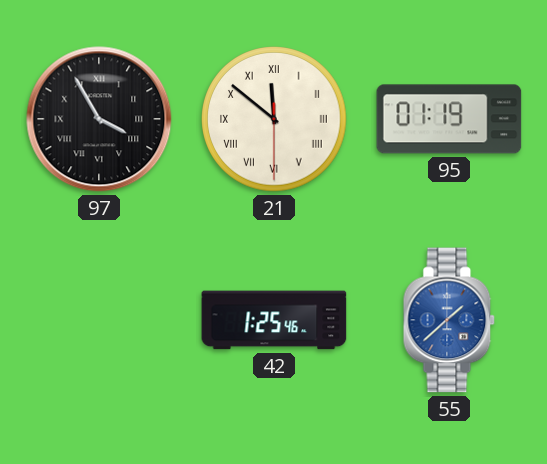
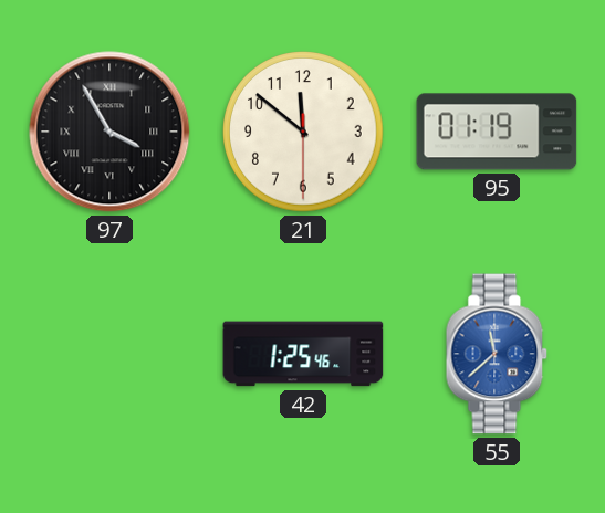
21 numerals: Roman -> Arabic (303, 132)
55: 1:38 -> 11:38 (497, 354)
